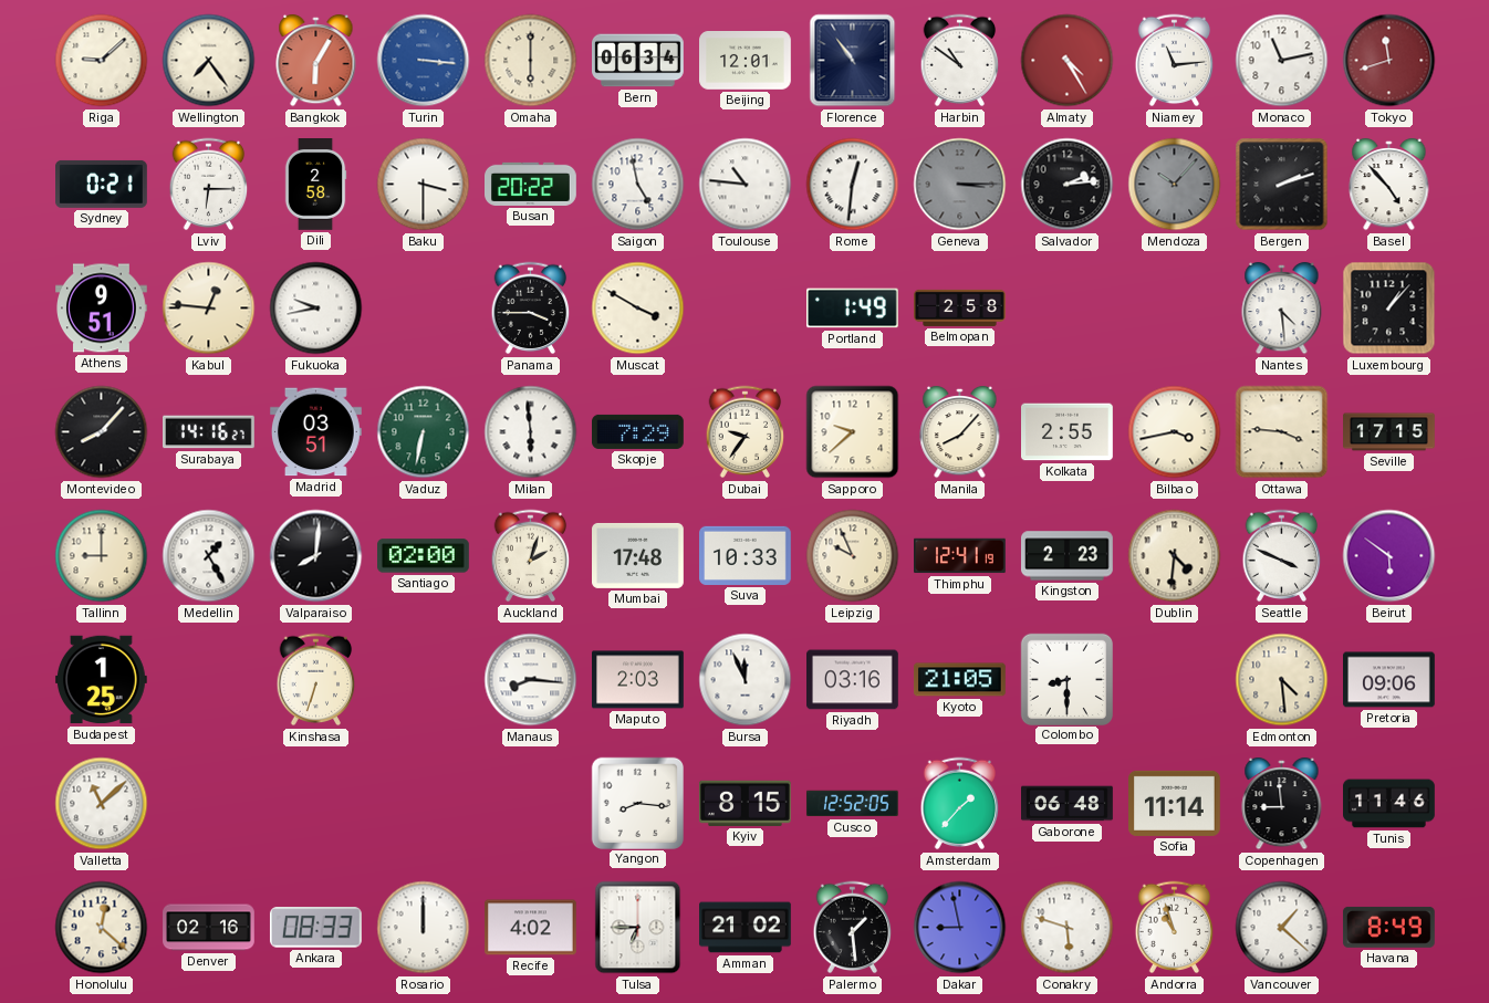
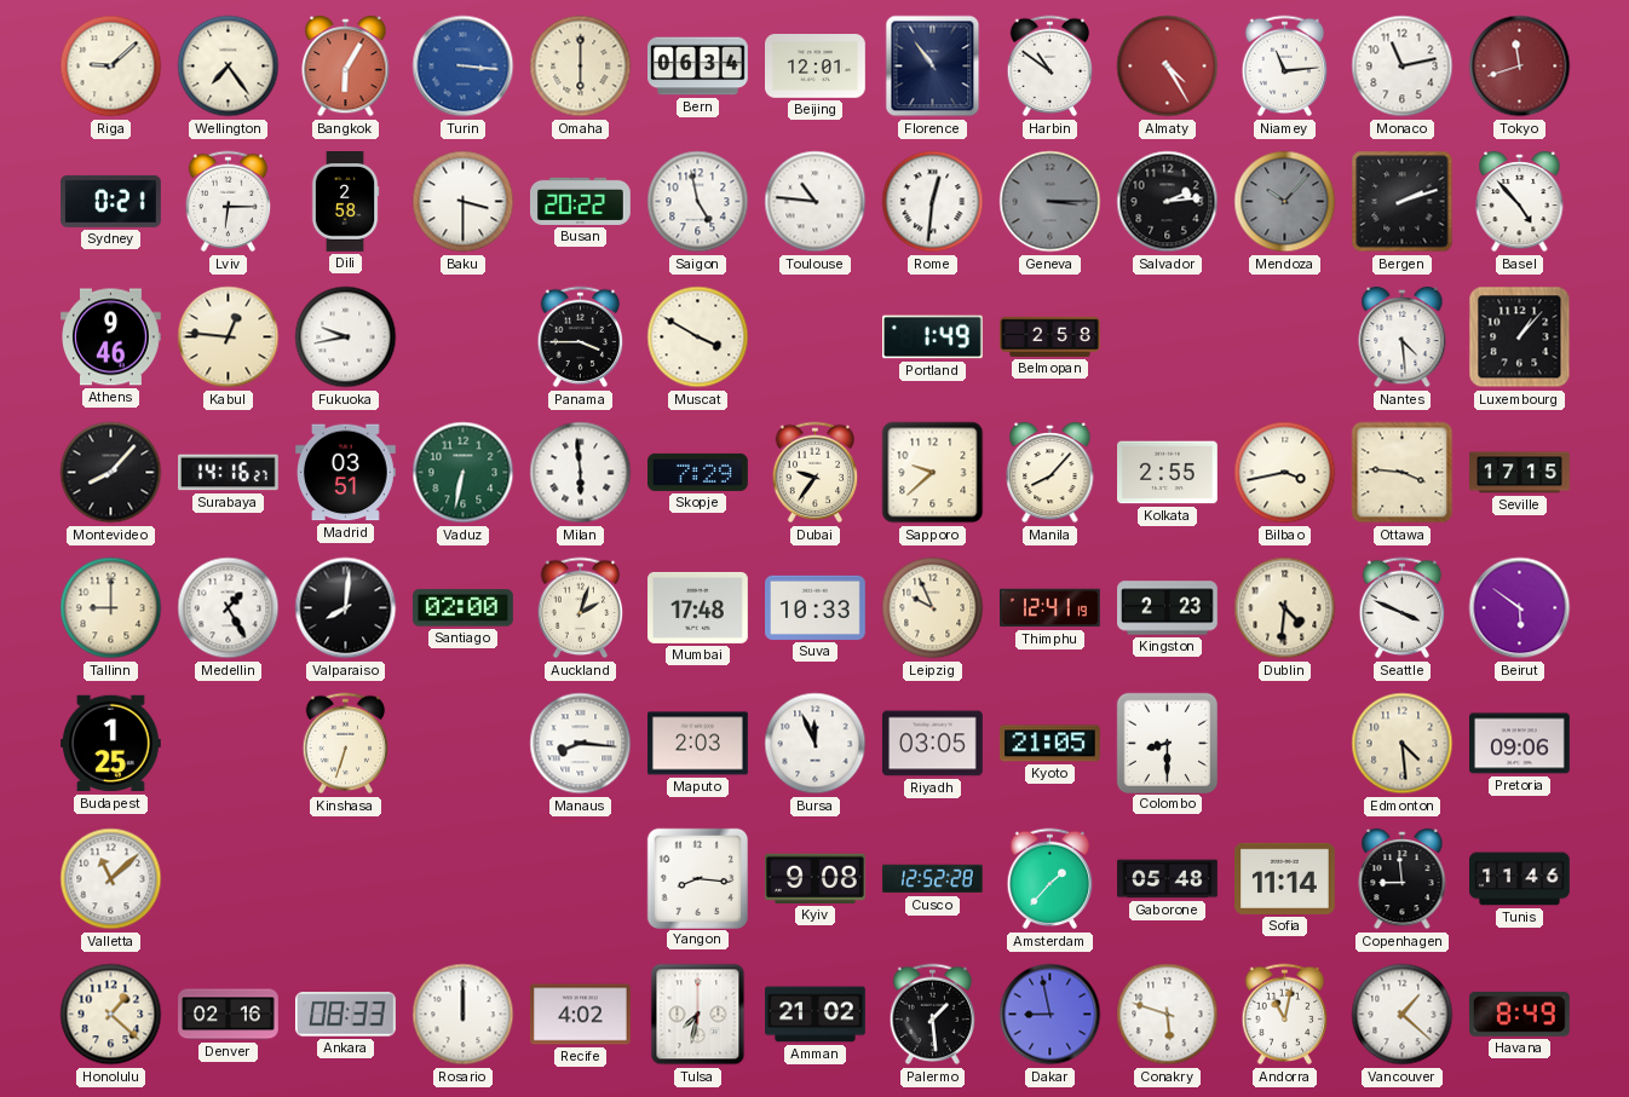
Athens: 9:51 -> 9:46 (111, 337)
Riyadh: 03:16 -> 03:05 (933, 744)
Kyiv: 8:15 -> 9:08 (814, 878)
Cusco: 12:52:05 -> 12:52:28 (932, 879)
Gaborone: 06:48 -> 05:48 (1168, 879)
Honolulu: 12:22 -> 1:22 (111, 1015)
Tulsa: 6:45 -> 7:32 (698, 1015)
Andorra: 10:57 -> 11:02 (1285, 1015)
